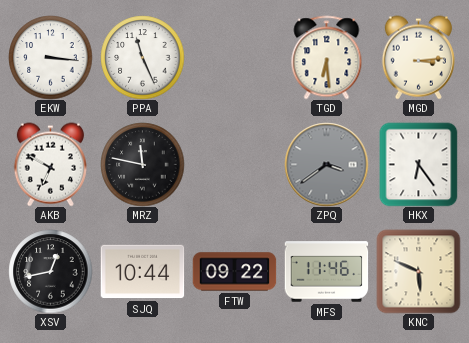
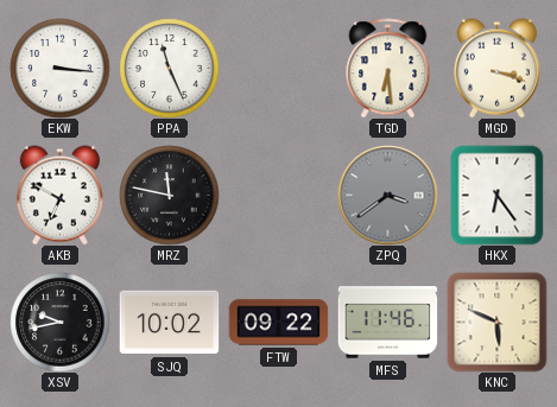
MGD: 3:14 -> 3:18 (496, 68)
XSV: 12:43 -> 9:43 (59, 322)
SJQ: 10:44 -> 10:02 (169, 323)
